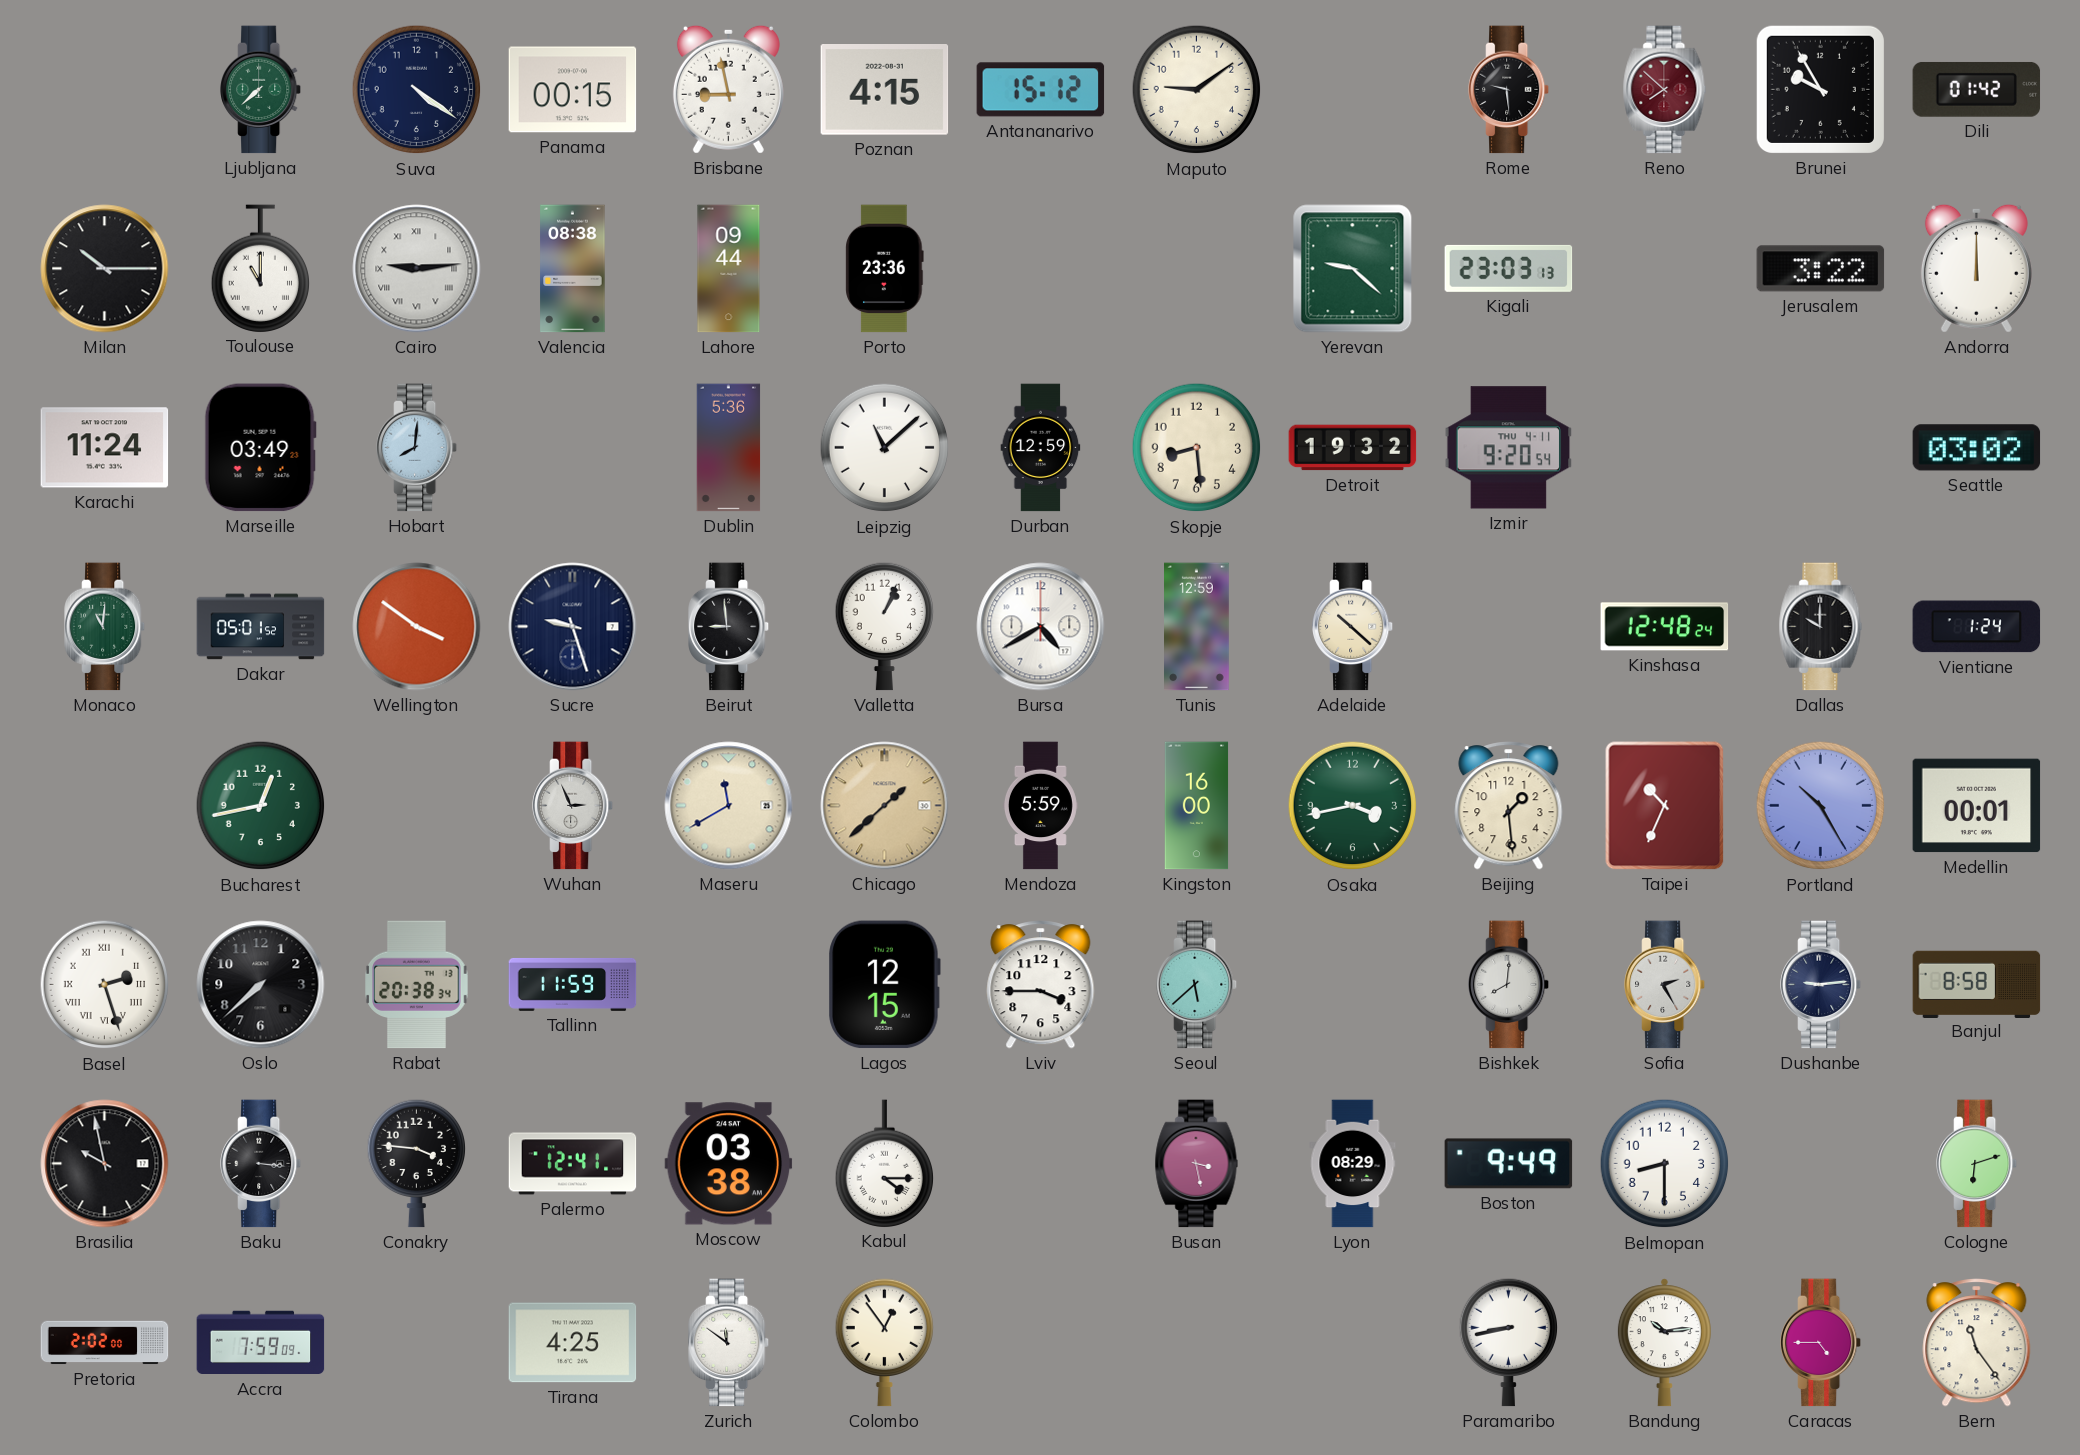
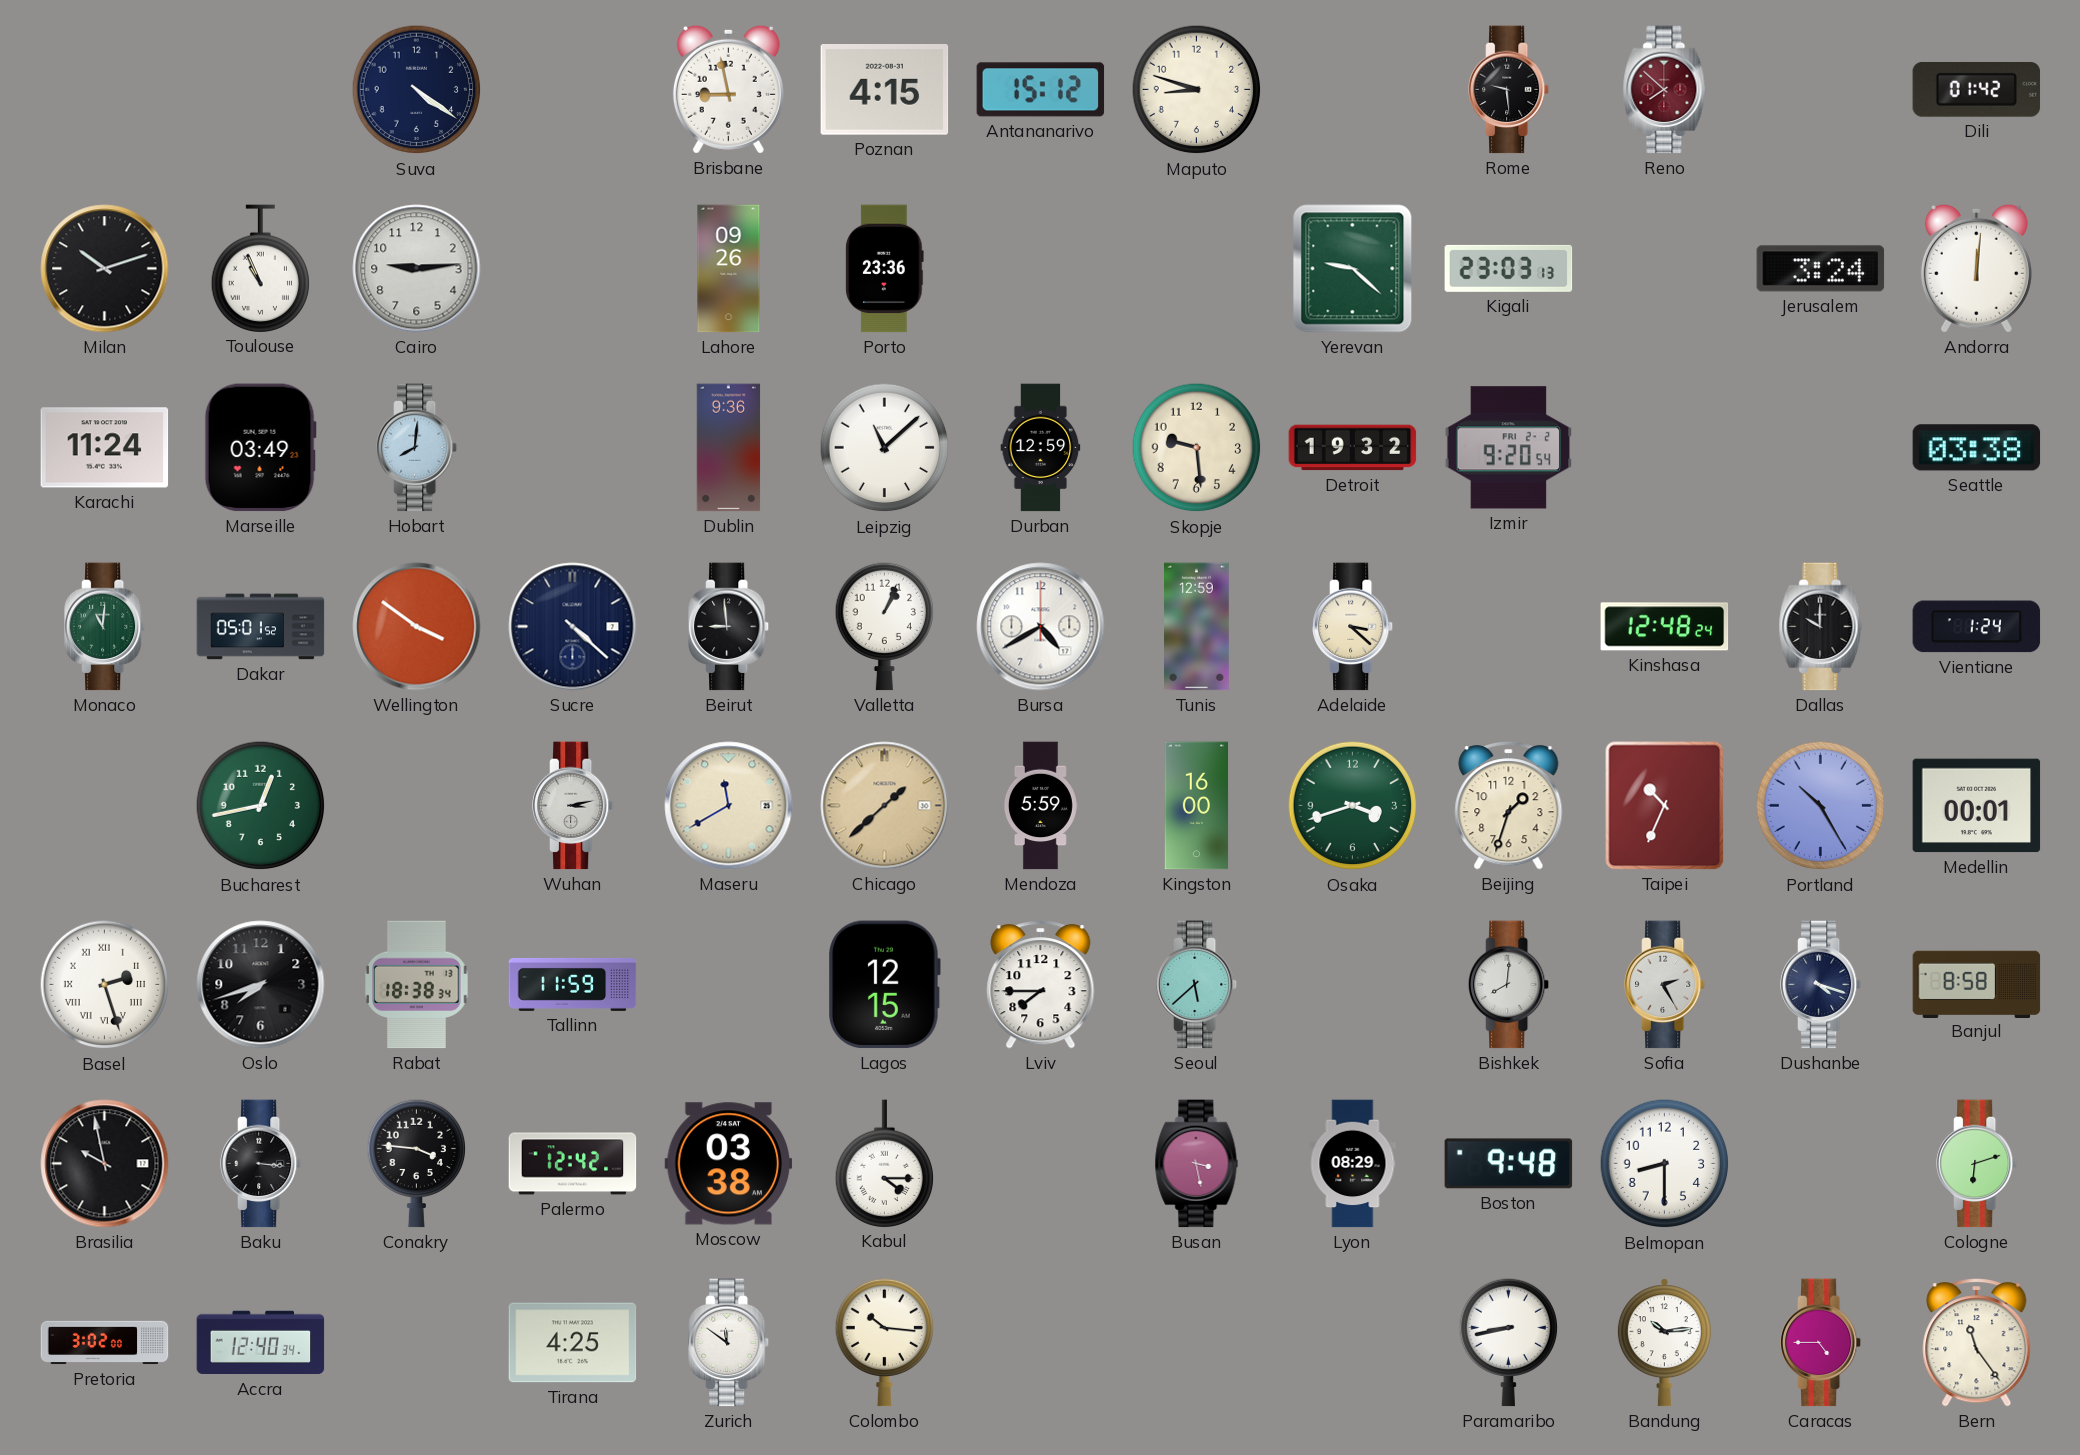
Ljubljana: 7:38 -> none (262, 90)
Panama: 00:15 -> none (573, 90)
Maputo: 9:09 -> 8:48 (1197, 90)
Brunei: 9:55 -> none (1820, 89)
Milan: 10:15 -> 10:12 (105, 269)
Toulouse: 11:00 -> 10:56 (260, 268)
Cairo numerals: Roman -> Arabic (417, 269)
Valencia: 08:38 -> none (573, 269)
Lahore: 09:44 -> 09:26 (729, 269)
Jerusalem: 3:22 -> 3:24 (1821, 269)
Andorra: 12:00 -> 12:01 (1976, 268)
Dublin: 5:36 -> 9:36 (729, 448)
Skopje: 8:29 -> 9:29 (1197, 448)
Izmir date: THU 4-11 -> FRI 2-2 (1509, 448)
Seattle: 03:02 -> 03:38 (1977, 448)
Sucre: 9:27 -> 4:22 (573, 627)
Adelaide: 10:22 -> 3:22 (1354, 627)
Wuhan: 2:56 -> 3:13 (574, 806)
Osaka: 3:43 -> 3:42 (1353, 806)
Beijing: 1:29 -> 1:33 (1509, 806)
Oslo: 7:38 -> 7:42 (261, 985)
Rabat: 20:38 -> 18:38 (417, 985)
Lviv: 3:45 -> 7:45 (1041, 985)
Dushanbe: 9:14 -> 4:18 (1822, 985)
Palermo: 12:41 -> 12:42 (573, 1164)
Boston: 9:49 -> 9:48 (1509, 1164)
Pretoria: 2:02 -> 3:02 (105, 1343)
Accra: 7:59 -> 12:40 (261, 1343)
Colombo: 12:54 -> 10:16 (884, 1342)
